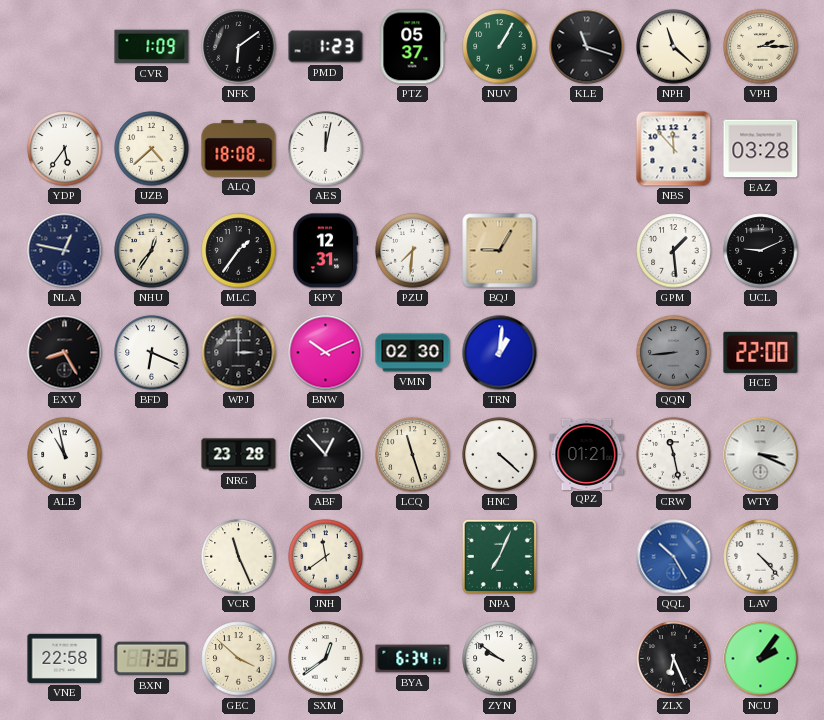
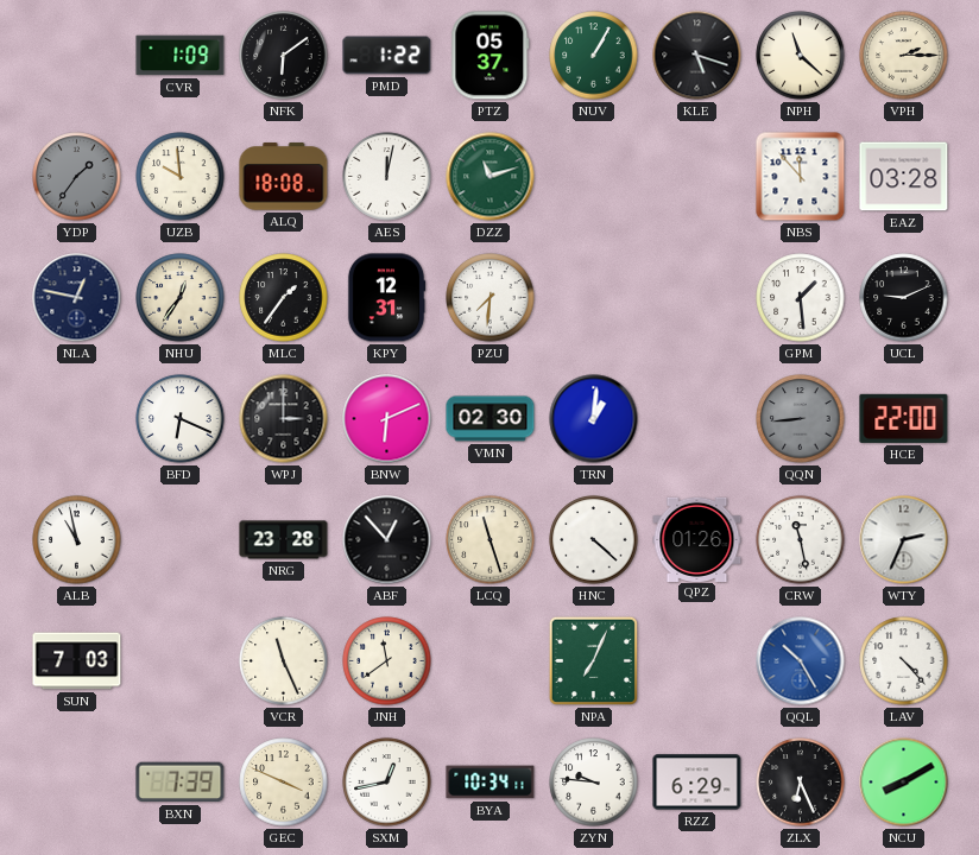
PMD: 1:23 -> 1:22 (387, 56)
KLE: 11:18 -> 5:18 (697, 56)
YDP: 5:36 -> 1:36 (77, 177)
YDP dial: white -> grey (77, 177)
UZB: 4:38 -> 9:59 (181, 177)
DZZ: none -> 11:12 (491, 177)
BQJ: 9:05 -> none (500, 251)
EXV: 8:25 -> none (65, 353)
BNW: 10:11 -> 6:11 (387, 419)
QPZ: 01:21 -> 01:26 (697, 539)
WTY: 3:19 -> 2:34 (904, 540)
SUN: none -> 7:03 (77, 661)
VNE: 22:58 -> none (65, 658)
BXN: 7:36 -> 7:39 (181, 783)
GEC: 3:52 -> 3:49 (284, 783)
SXM: 12:39 -> 12:43 (387, 783)
BYA: 6:34 -> 10:34 (491, 783)
ZYN: 9:51 -> 9:46 (594, 783)
RZZ: none -> 6:29 (697, 783)
NCU: 2:06 -> 8:10 (904, 783)
